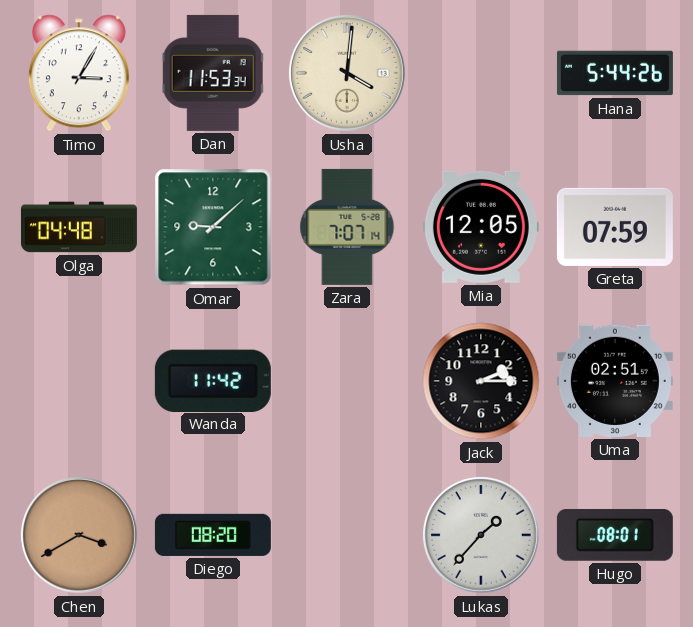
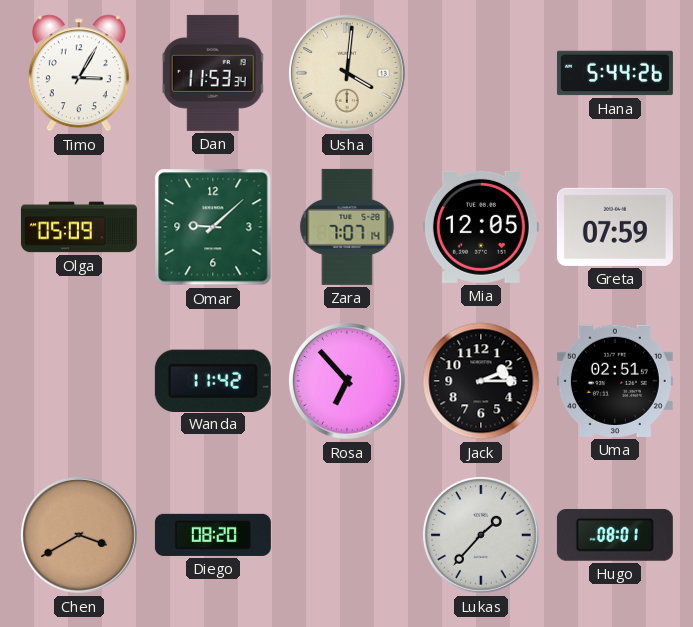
Olga: 04:48 -> 05:09 (79, 227)
Rosa: none -> 6:53 (348, 382)
